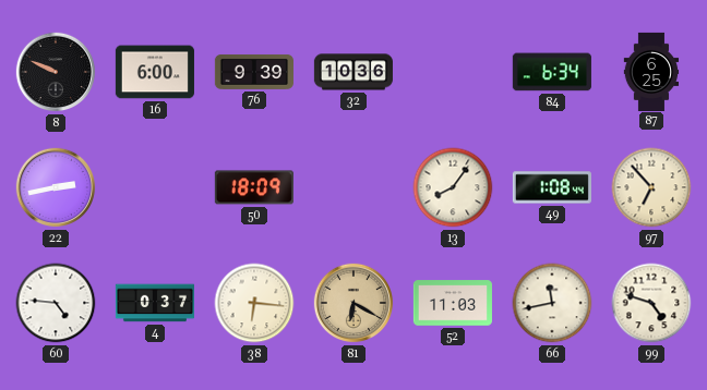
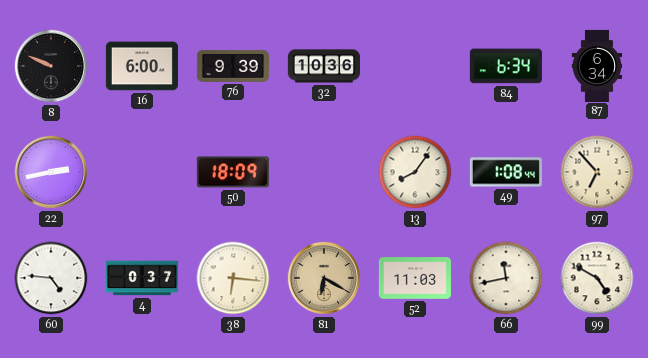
87: 6:25 -> 6:34 (597, 65)
99: 4:48 -> 4:50 (597, 278)
